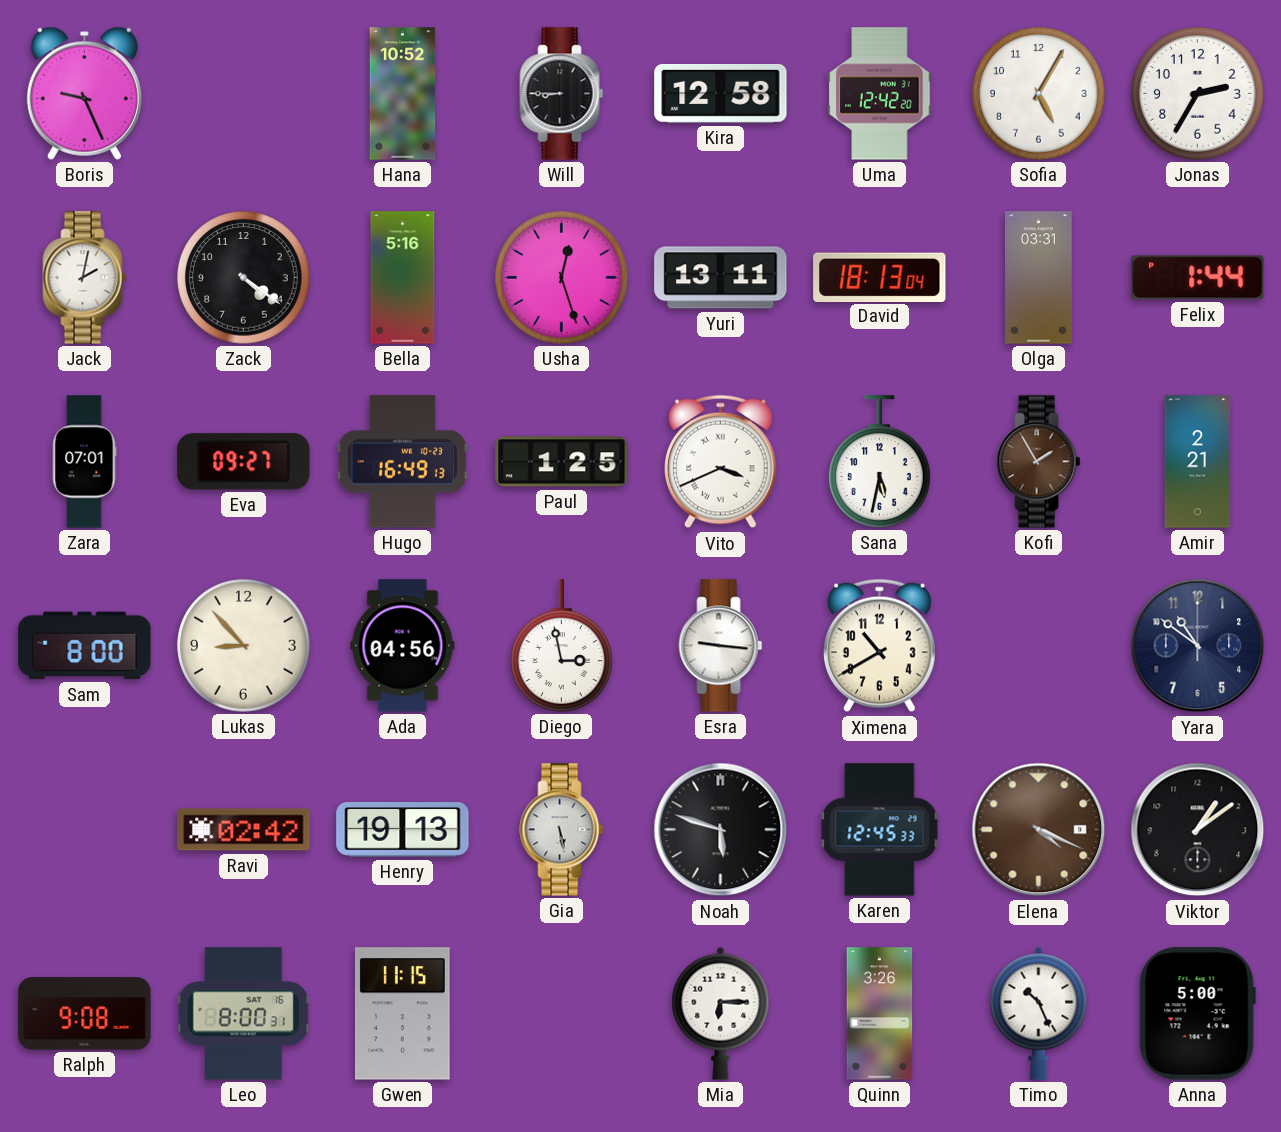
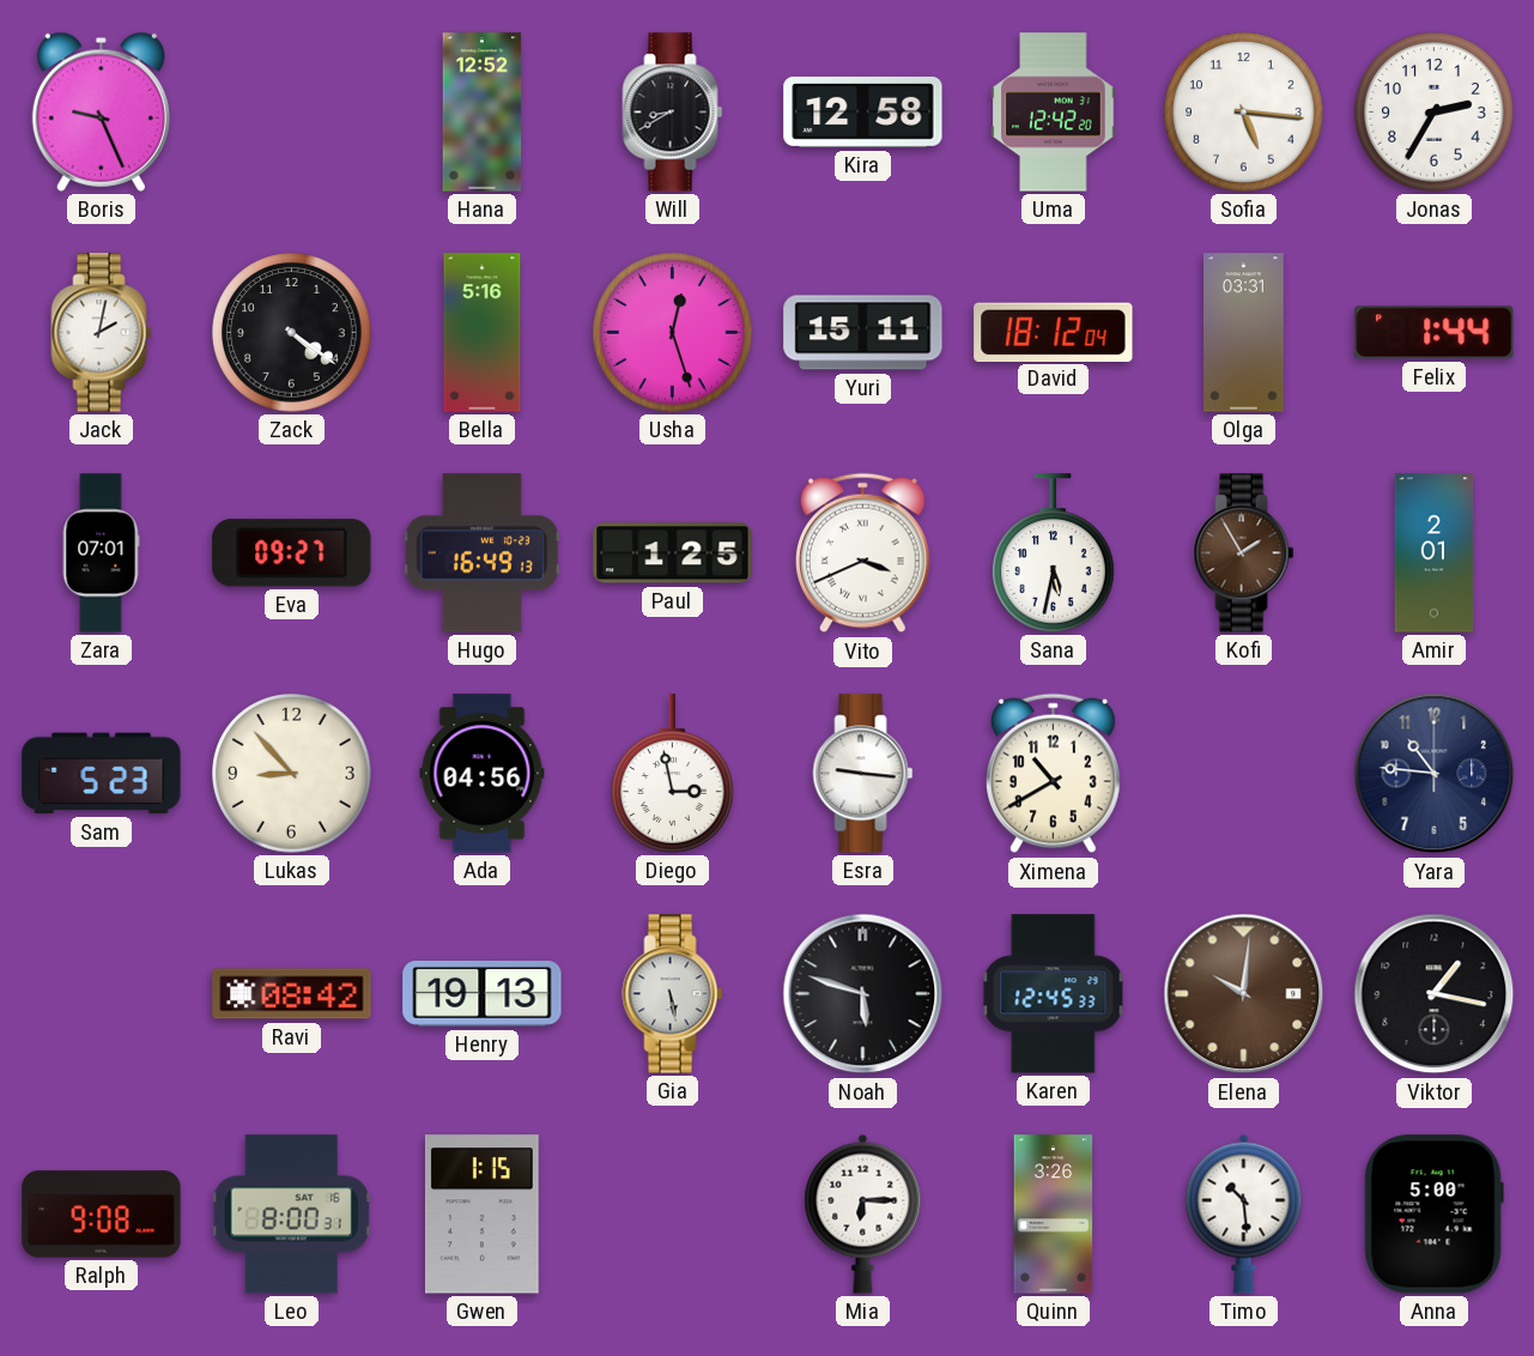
Hana: 10:52 -> 12:52 (483, 113)
Will: 8:45 -> 8:40 (673, 113)
Sofia: 5:05 -> 5:16 (1244, 113)
Yuri: 13:11 -> 15:11 (863, 333)
David: 18:13 -> 18:12 (1054, 332)
Amir: 2:21 -> 2:01 (1435, 553)
Sam: 8:00 -> 5:23 (102, 774)
Yara: 10:51 -> 10:46 (1435, 774)
Ravi: 02:42 -> 08:42 (292, 994)
Elena: 4:19 -> 10:01 (1244, 994)
Viktor: 1:09 -> 1:17 (1435, 994)
Gwen: 11:15 -> 1:15 (483, 1215)
Timo: 10:26 -> 10:29 (1244, 1213)
